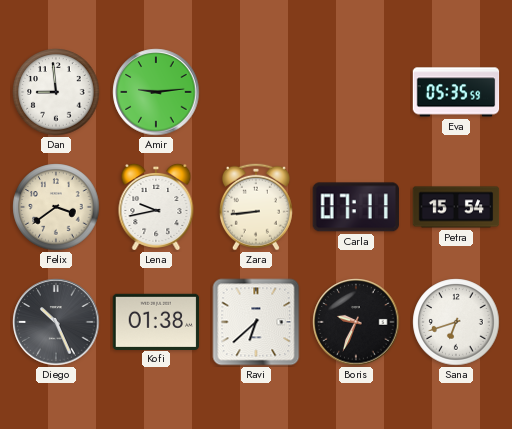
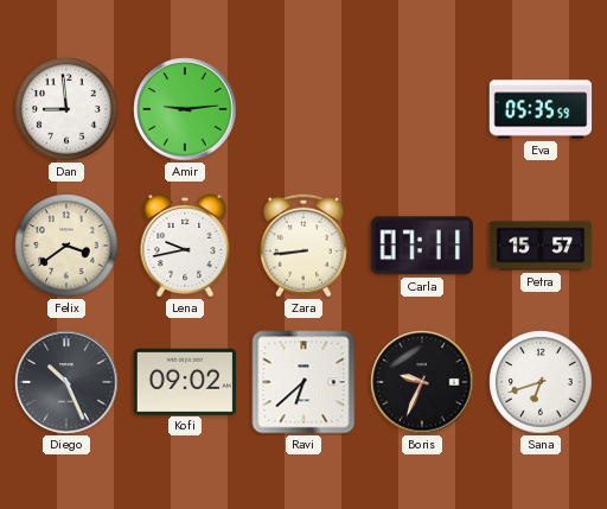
Petra: 15:54 -> 15:57 (541, 246)
Kofi: 01:38 -> 09:02 (185, 381)
